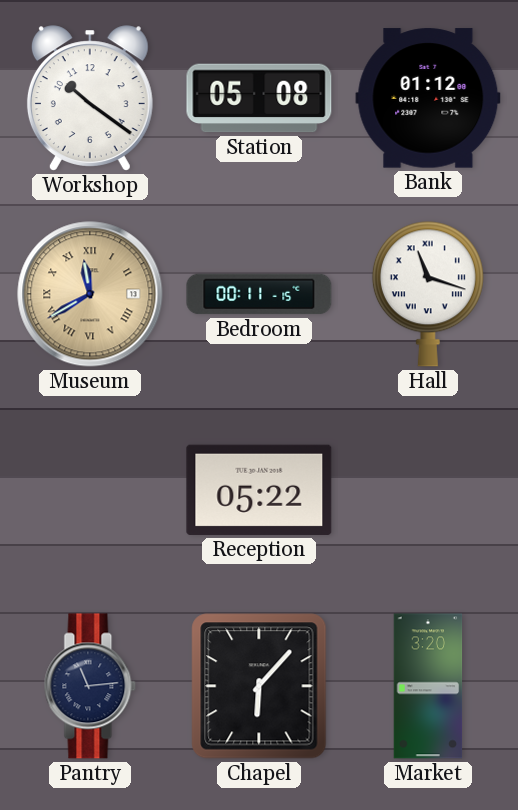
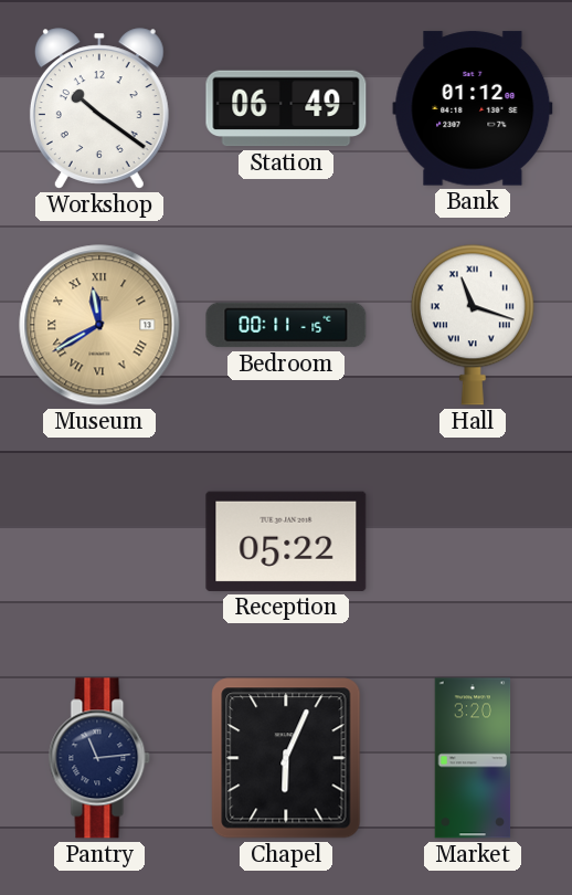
Station: 05:08 -> 06:49 (286, 108)
Chapel: 6:07 -> 6:04 (286, 758)
